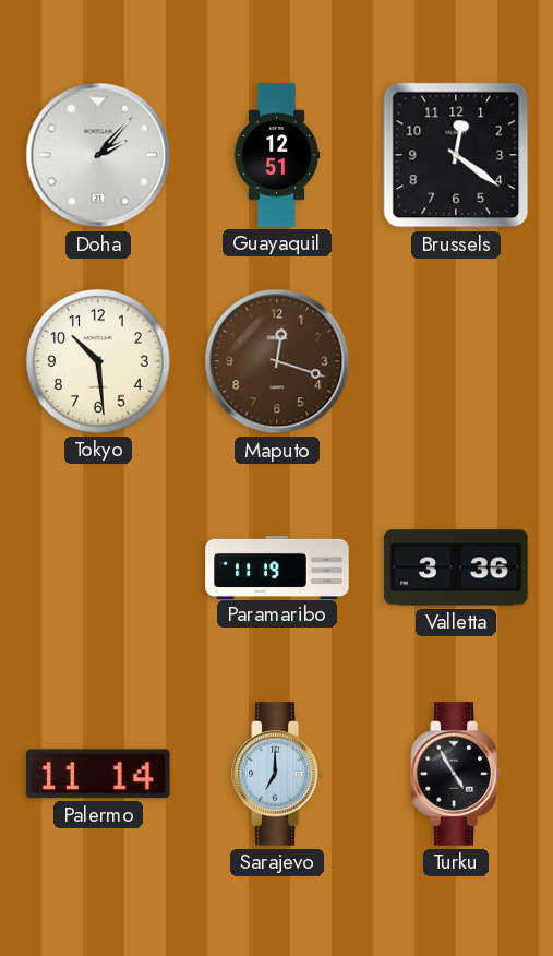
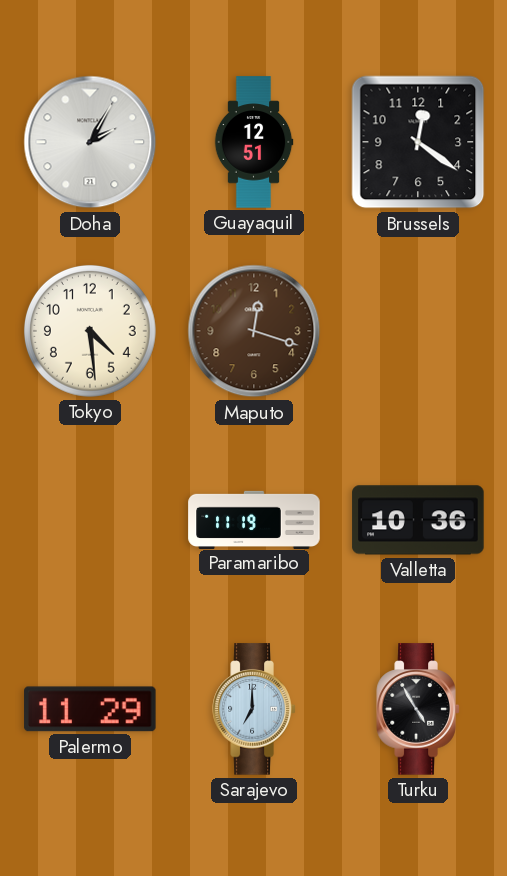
Doha: 2:07 -> 2:05 (90, 142)
Tokyo: 10:29 -> 4:29 (90, 331)
Valletta: 3:36 -> 10:36 (418, 520)
Palermo: 11:14 -> 11:29 (90, 709)
